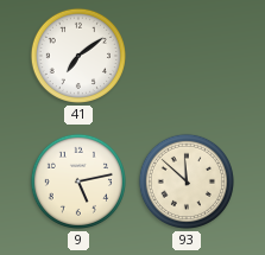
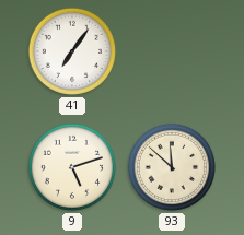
41: 7:09 -> 7:06 (72, 51)
9: 5:13 -> 5:12 (72, 167)
